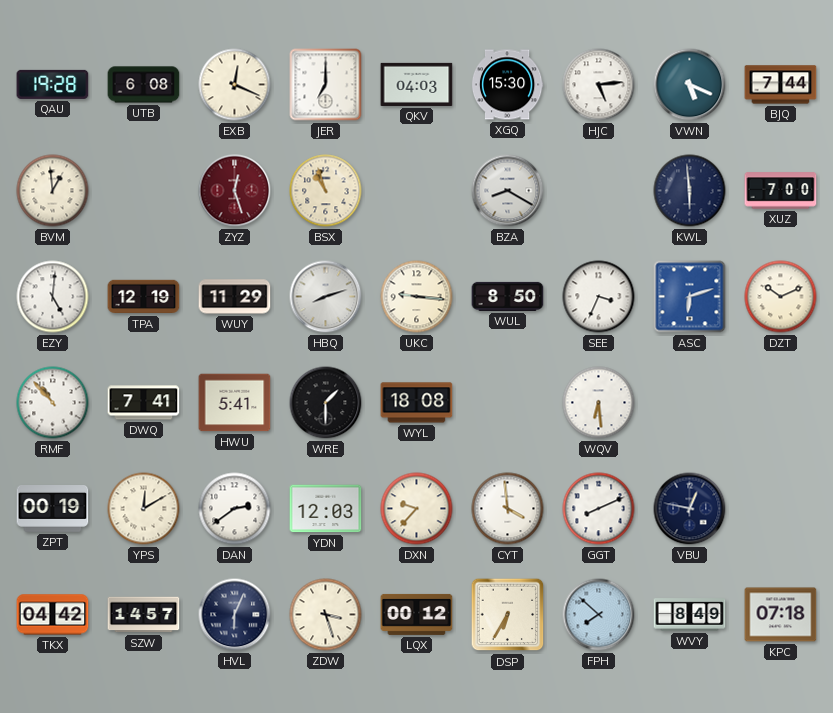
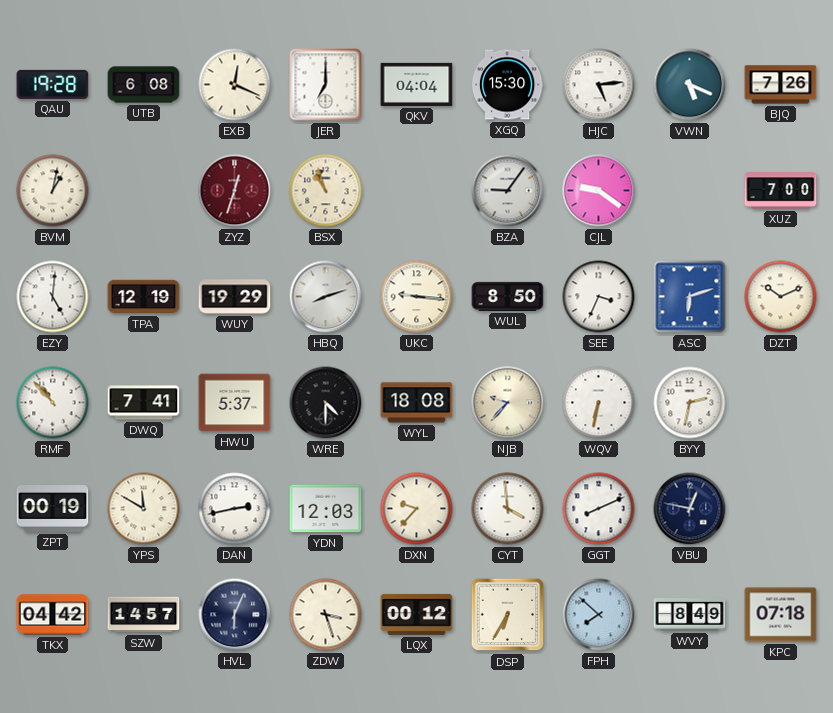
QKV: 04:03 -> 04:04 (417, 84)
BJQ: 7:44 -> 7:26 (781, 85)
BVM: 12:59 -> 1:02 (53, 191)
ZYZ: 12:27 -> 12:33 (235, 191)
BZA: 8:20 -> 9:06 (508, 191)
CJL: none -> 9:21 (599, 191)
KWL: 5:59 -> none (690, 191)
WUY: 11:29 -> 19:29 (235, 297)
HWU: 5:41 -> 5:37 (235, 403)
WRE: 1:30 -> 4:30 (326, 403)
NJB: none -> 9:37 (508, 403)
WQV: 6:29 -> 6:32 (599, 403)
BYY: none -> 2:32 (690, 403)
YPS: 12:10 -> 11:50 (144, 509)
DAN: 2:39 -> 2:43 (235, 509)
